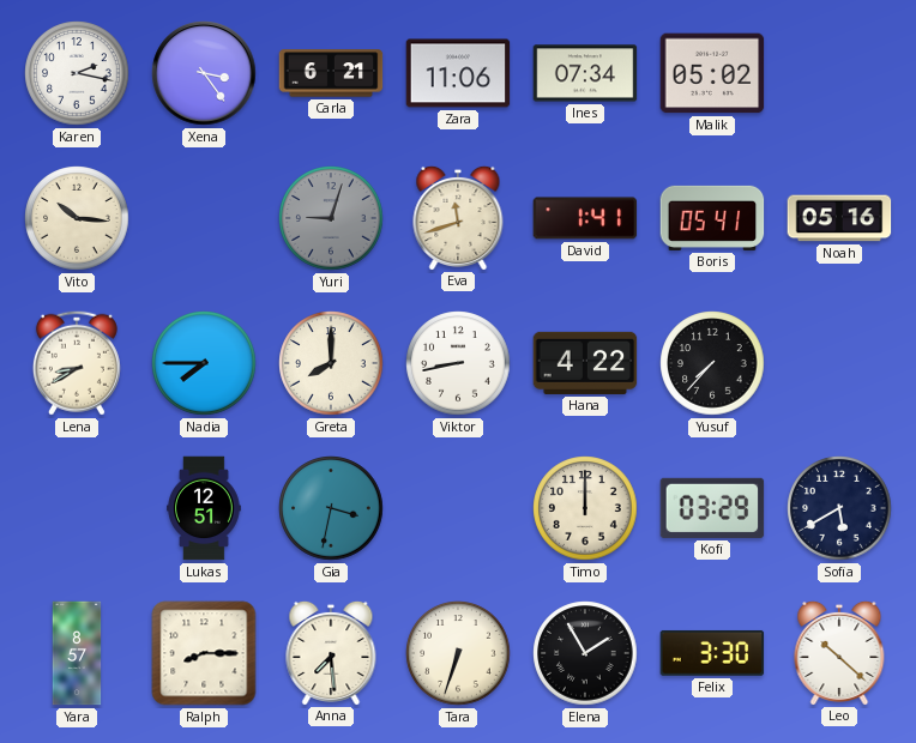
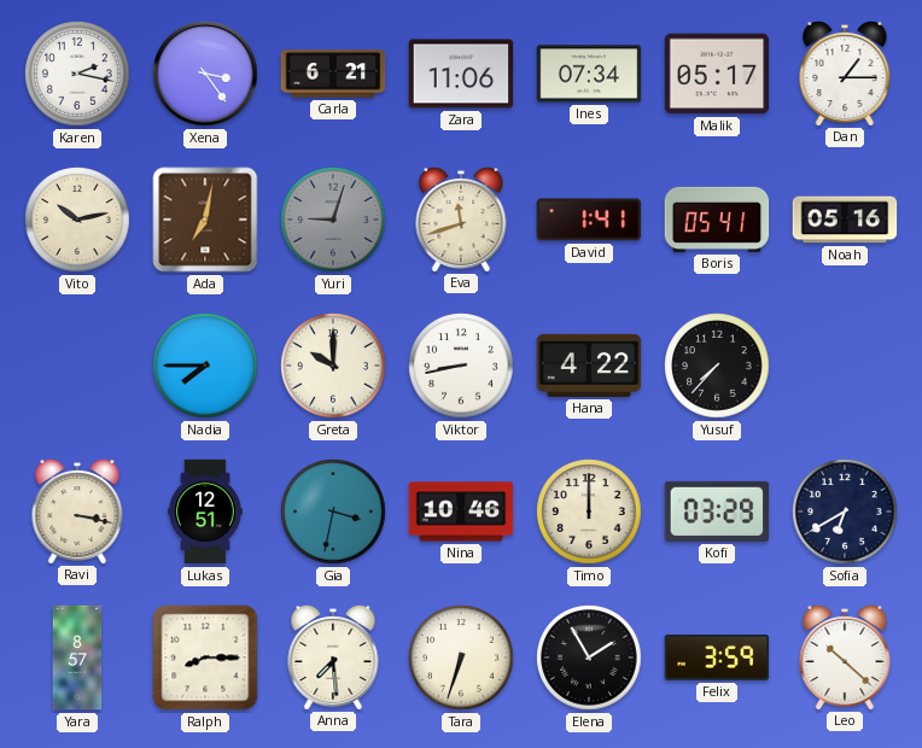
Malik: 05:02 -> 05:17 (717, 74)
Dan: none -> 1:15 (845, 72)
Vito: 10:16 -> 10:13 (77, 220)
Ada: none -> 7:02 (205, 220)
Lena: 8:40 -> none (77, 363)
Greta: 8:00 -> 10:00 (333, 366)
Ravi: none -> 3:17 (77, 510)
Nina: none -> 10:46 (461, 512)
Sofia: 5:40 -> 6:40 (845, 512)
Felix: 3:30 -> 3:59 (717, 658)
